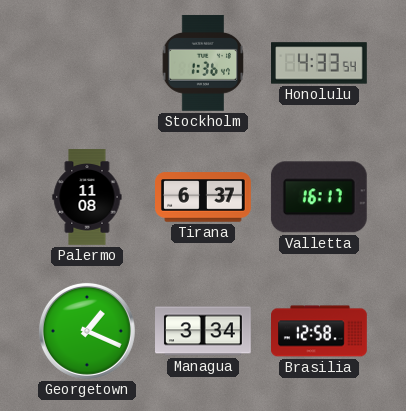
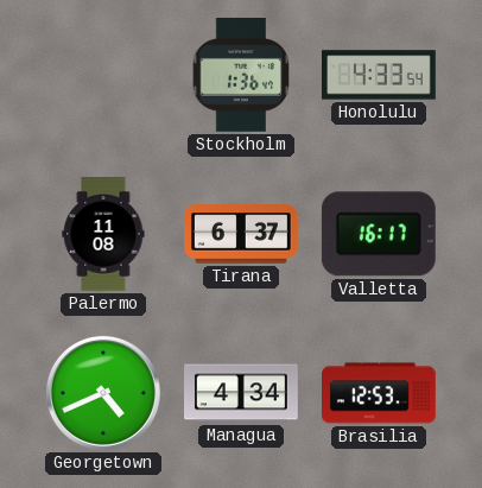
Georgetown: 1:19 -> 4:41 (103, 393)
Managua: 3:34 -> 4:34 (242, 393)
Brasilia: 12:58 -> 12:53 (380, 393)
